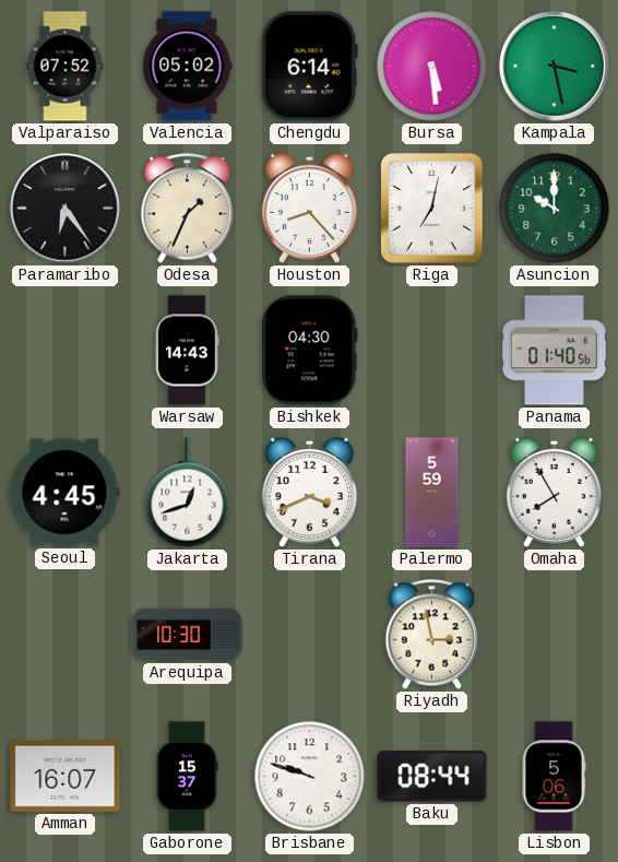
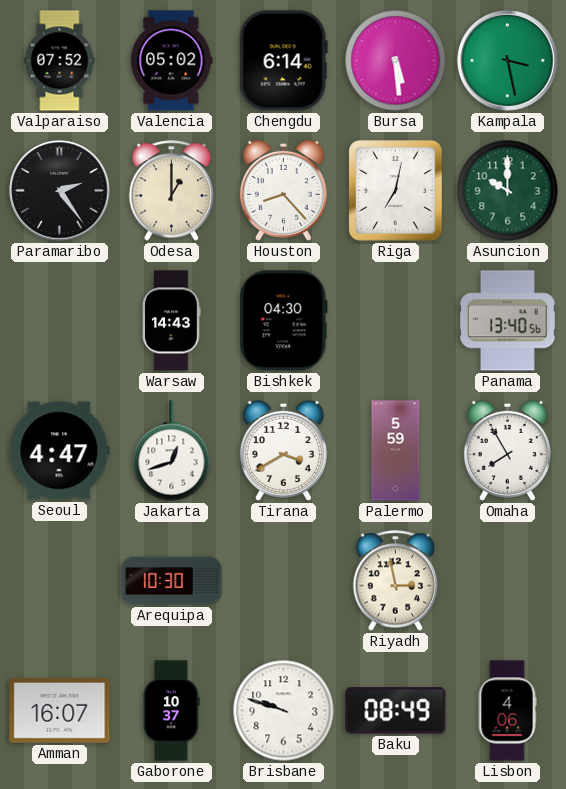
Paramaribo: 6:24 -> 2:24 (60, 191)
Odesa: 1:34 -> 1:00 (172, 191)
Panama: 01:40 -> 13:40 (508, 321)
Seoul: 4:45 -> 4:47 (60, 451)
Tirana: 3:41 -> 3:40 (283, 450)
Gaborone: 15:37 -> 10:37 (171, 711)
Baku: 08:44 -> 08:49 (396, 711)
Lisbon: 5:06 -> 4:06 (507, 711)
